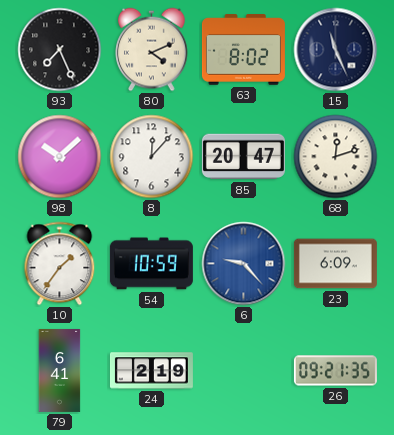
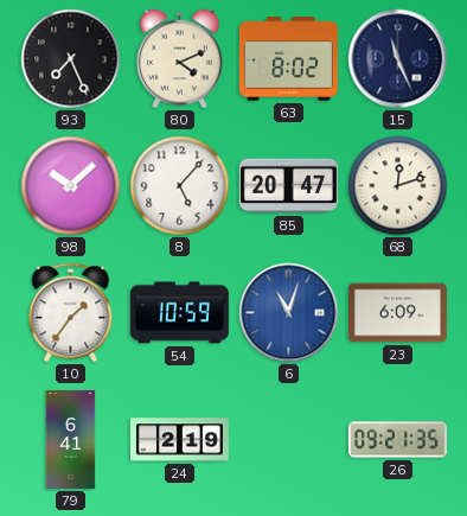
8: 12:07 -> 5:07 (180, 186)
6: 9:23 -> 11:03 (289, 313)
